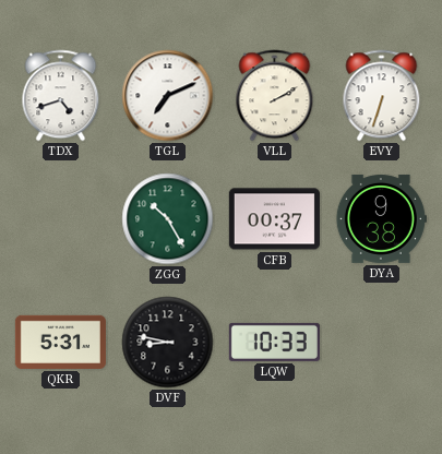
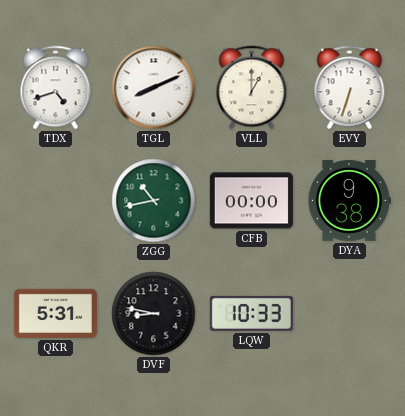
TGL: 7:11 -> 8:11 (154, 88)
VLL: 2:10 -> 1:00 (252, 88)
ZGG: 10:25 -> 10:43 (154, 201)
CFB: 00:37 -> 00:00 (251, 201)
